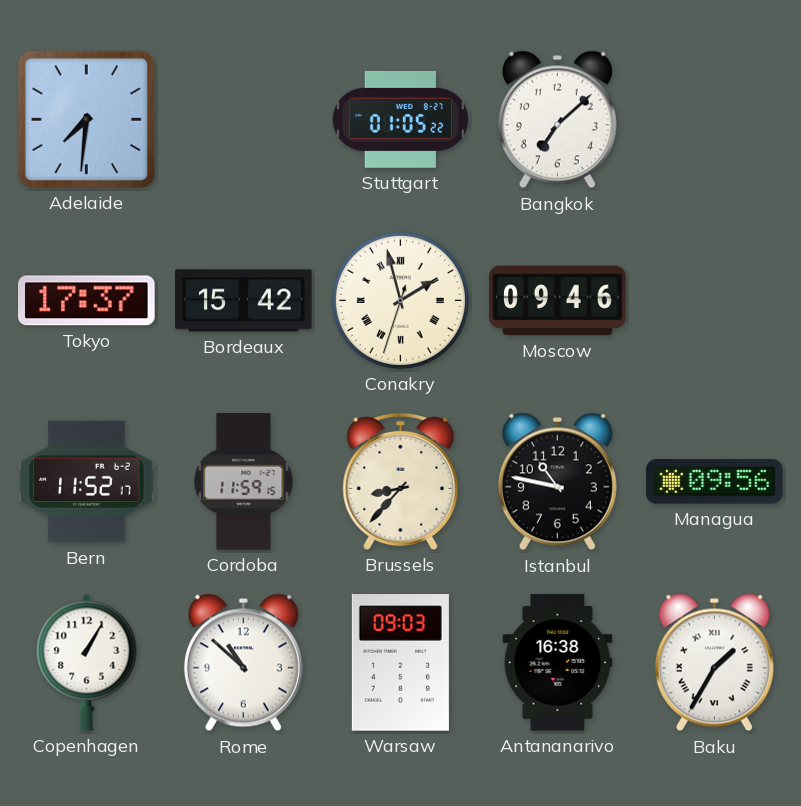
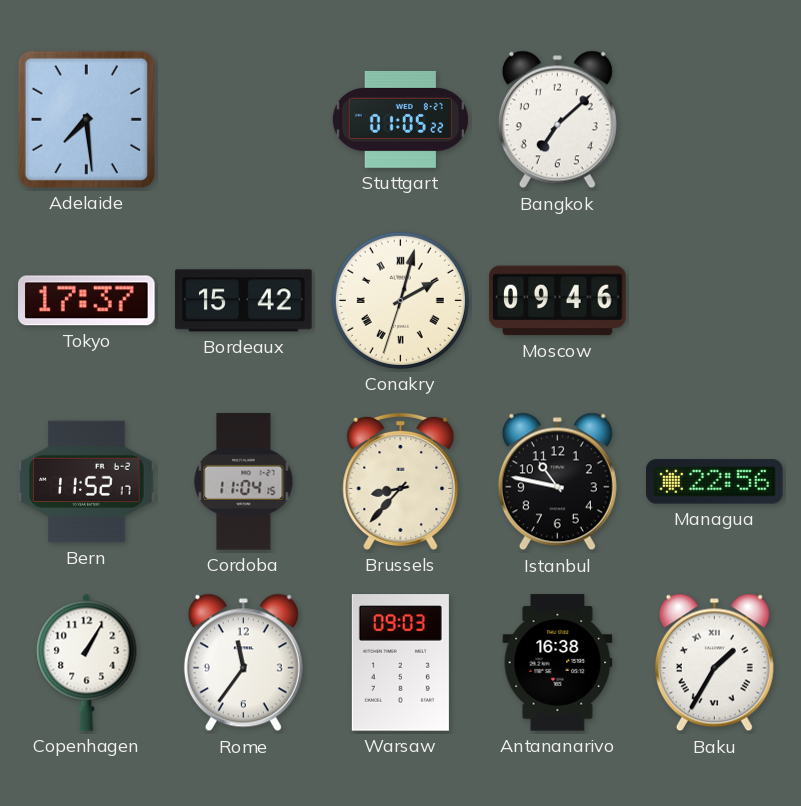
Adelaide: 7:31 -> 7:29 (86, 119)
Conakry: 1:57 -> 2:02 (400, 300)
Cordoba: 11:59 -> 11:04 (244, 482)
Managua: 09:56 -> 22:56 (715, 482)
Rome: 10:52 -> 11:36 (243, 663)
